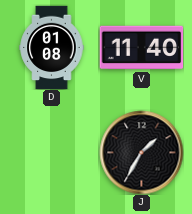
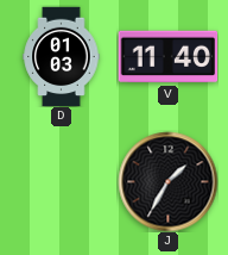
D: 01:08 -> 01:03 (62, 56)
